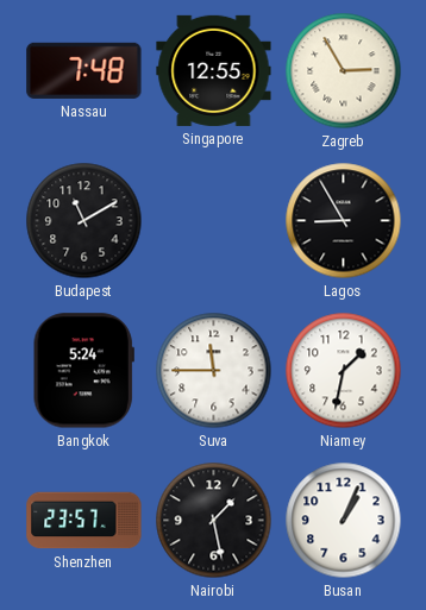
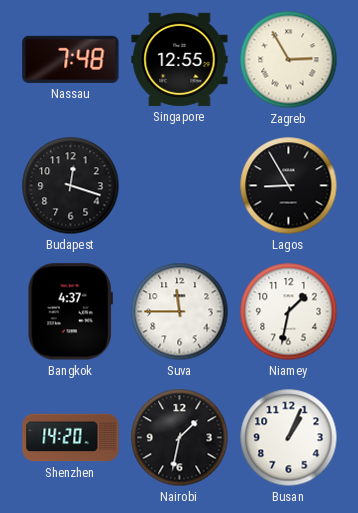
Budapest: 11:10 -> 12:18 (71, 186)
Bangkok: 5:24 -> 4:37 (70, 312)
Shenzhen: 23:57 -> 14:20 (71, 438)
Nairobi: 1:28 -> 1:32 (180, 438)
